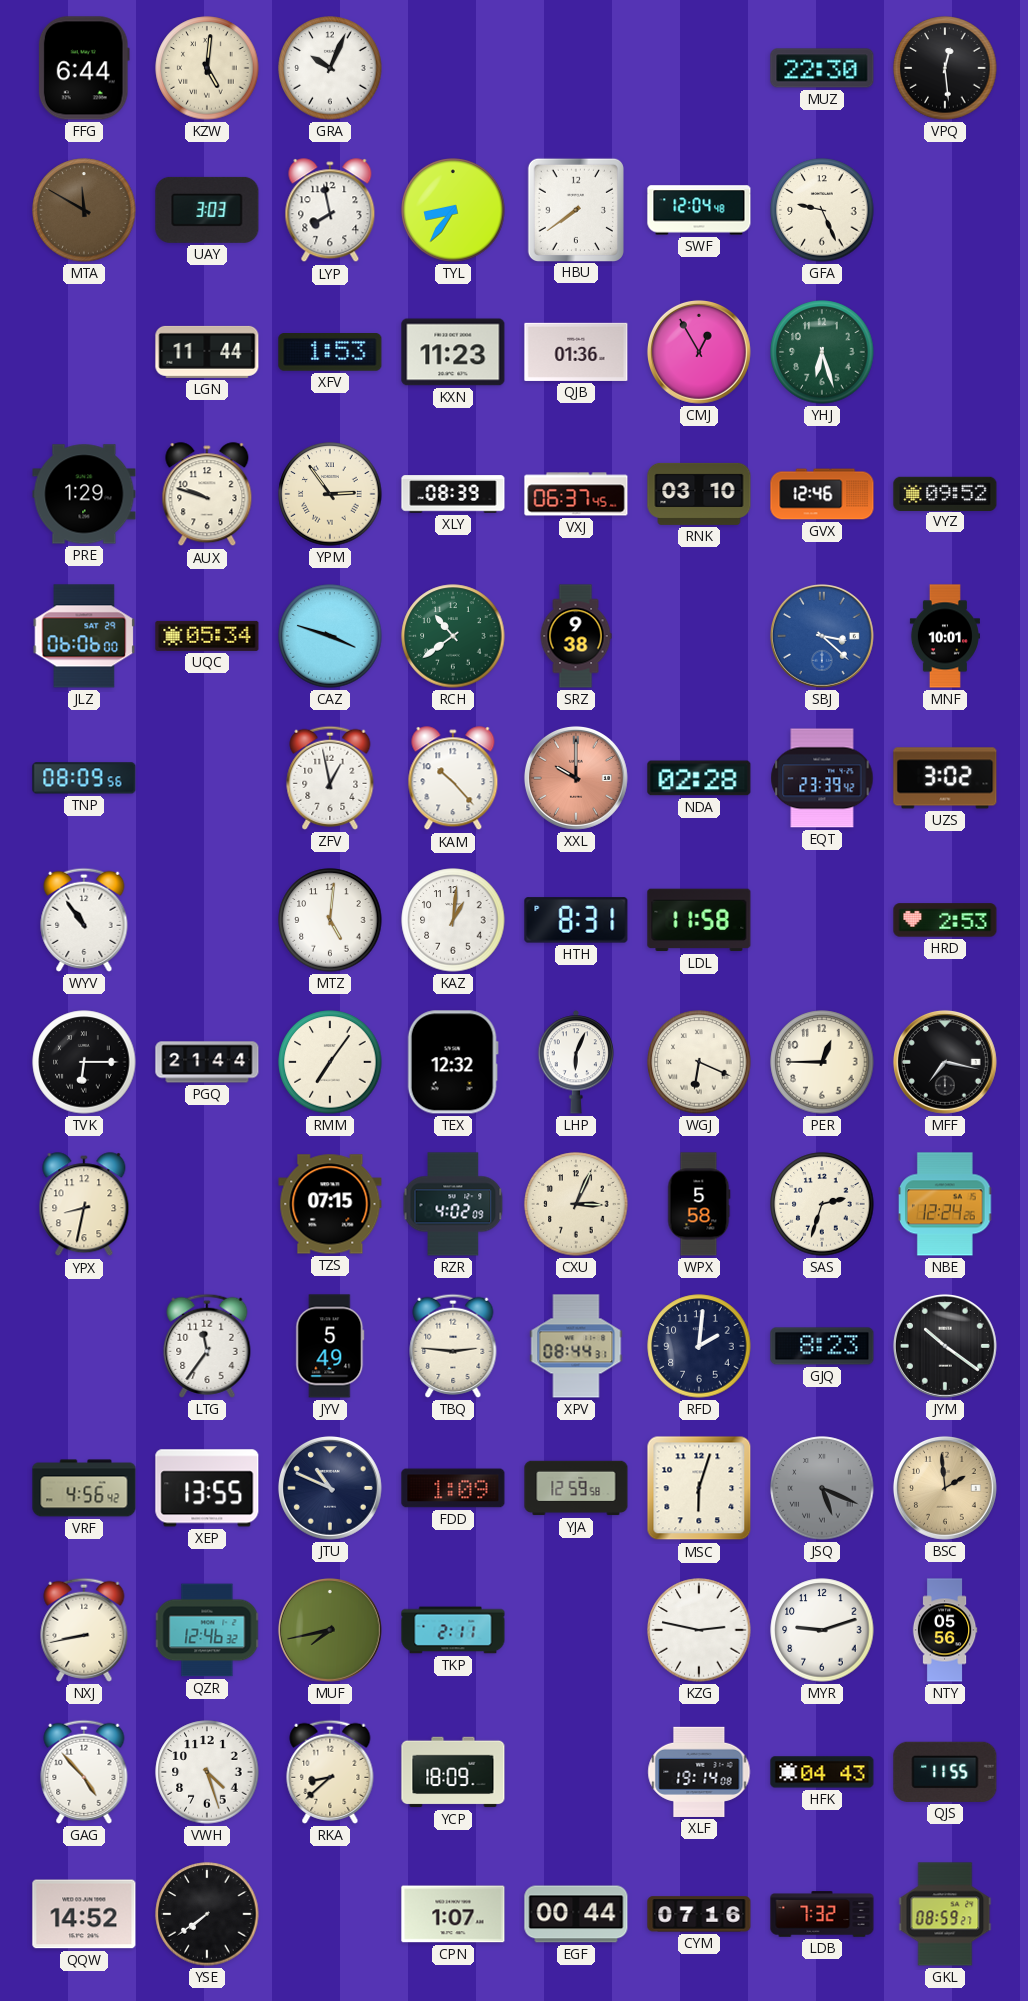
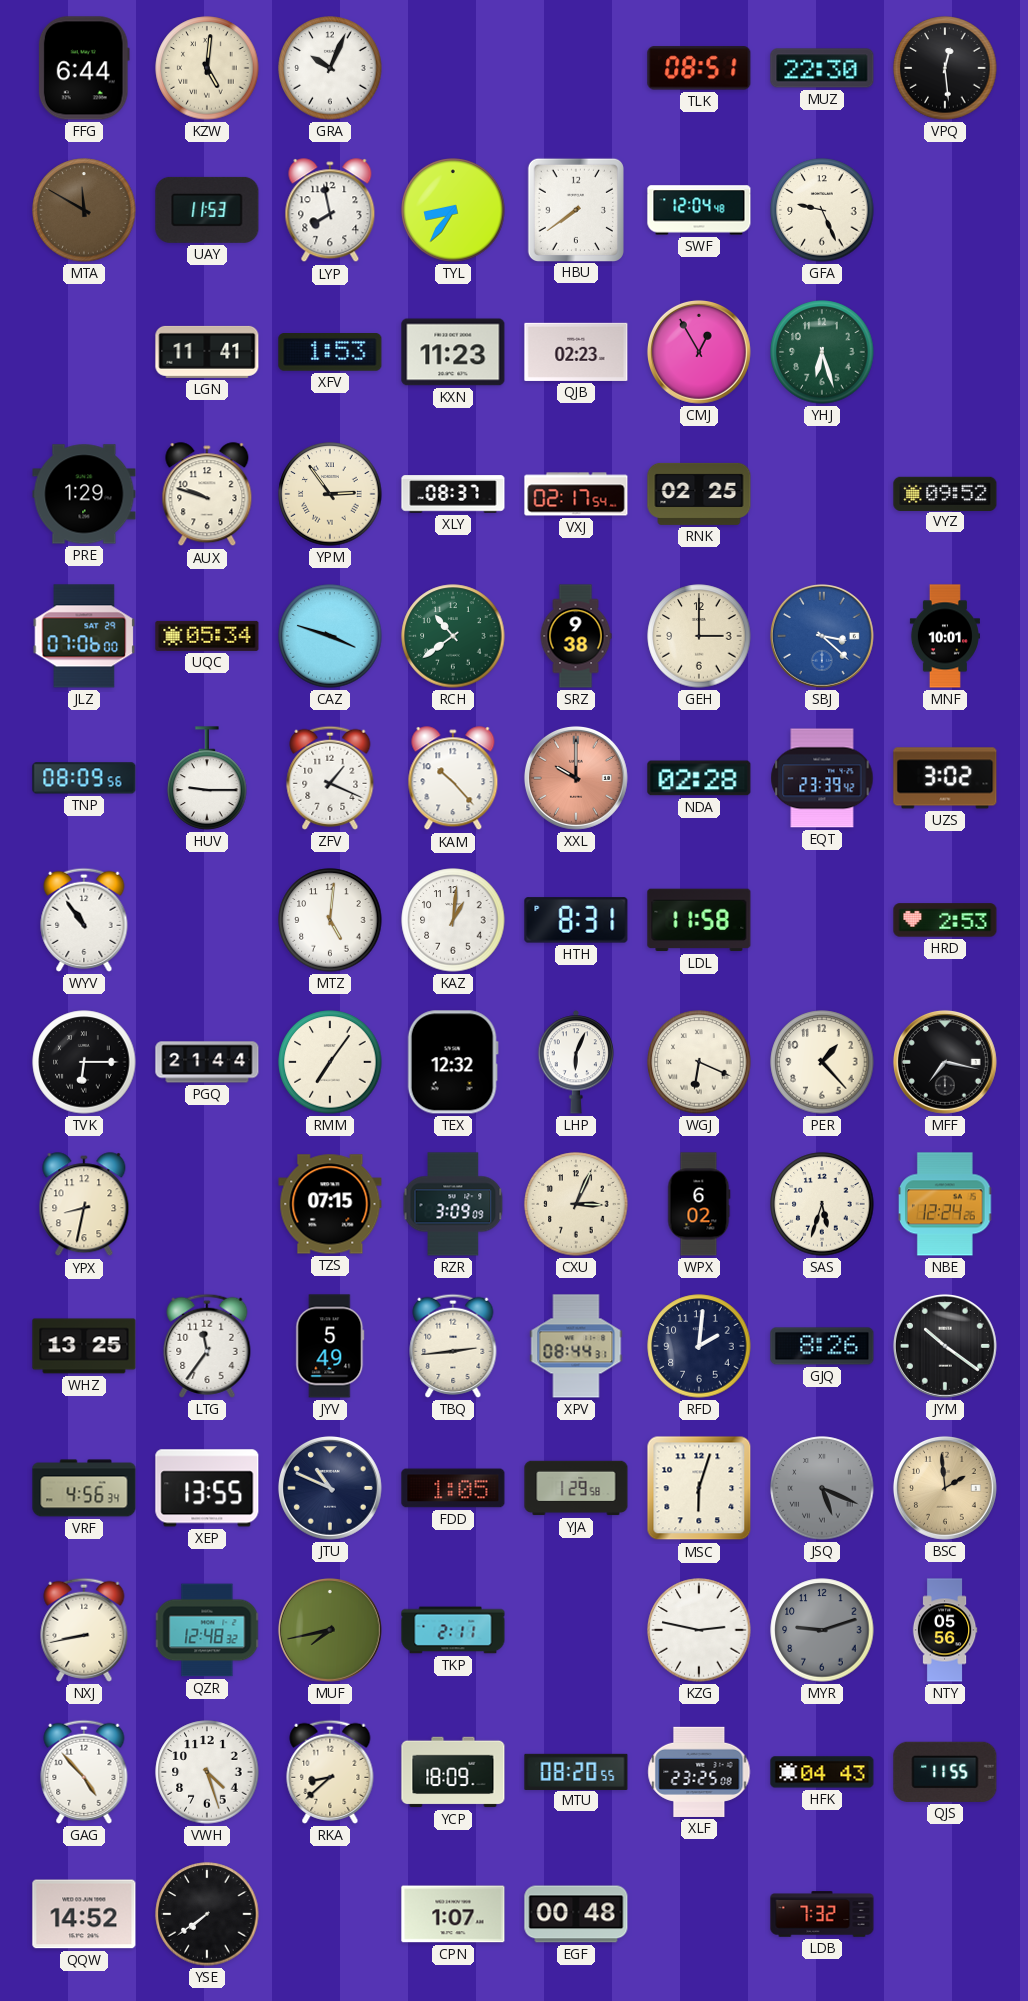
TLK: none -> 08:51 (699, 68)
UAY: 3:03 -> 11:53 (207, 210)
LGN: 11:44 -> 11:41 (207, 352)
QJB: 01:36 -> 02:23 (576, 352)
XLY: 08:39 -> 08:37 (453, 494)
VXJ: 06:37 -> 02:17 (576, 494)
RNK: 03:10 -> 02:25 (699, 494)
GVX: 12:46 -> none (822, 494)
JLZ: 06:06 -> 07:06 (84, 636)
GEH: none -> 3:00 (699, 636)
HUV: none -> 9:15 (207, 778)
ZFV: 12:58 -> 1:19 (330, 778)
PER: 12:45 -> 1:23 (822, 1062)
RZR: 4:02 -> 3:09 (453, 1204)
WPX: 5:58 -> 6:02 (699, 1204)
SAS: 2:33 -> 5:33 (822, 1204)
WHZ: none -> 13:25 (84, 1346)
TBQ: 2:46 -> 2:44 (453, 1346)
GJQ: 8:23 -> 8:26 (822, 1346)
VRF: 4:56:42 -> 4:56:34 (84, 1488)
FDD: 1:09 -> 1:05 (453, 1488)
YJA: 12:59 -> 1:29 (576, 1488)
QZR: 12:46 -> 12:48 (207, 1630)
MYR dial: white -> grey (822, 1630)
MTU: none -> 08:20 (576, 1771)
XLF: 19:14 -> 23:25 (699, 1772)
EGF: 00:44 -> 00:48 (576, 1914)
CYM: 07:16 -> none (699, 1914)
GKL: 08:59 -> none (945, 1914)
